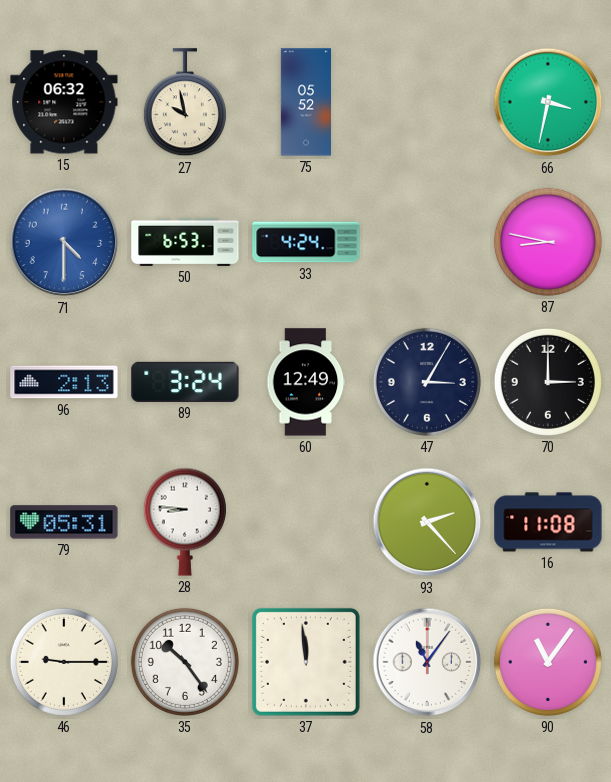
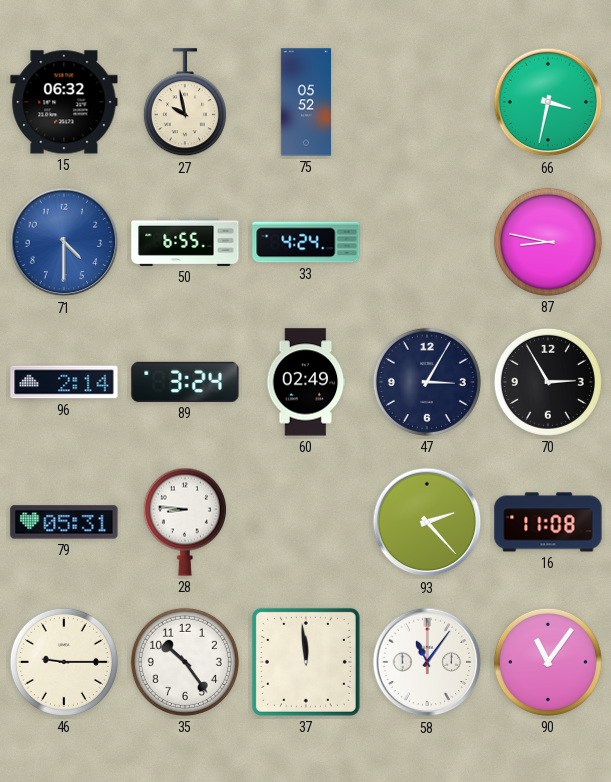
50: 6:53 -> 6:55 (185, 242)
96: 2:13 -> 2:14 (64, 382)
60: 12:49 -> 02:49 (306, 382)
70: 3:00 -> 2:55 (548, 382)
